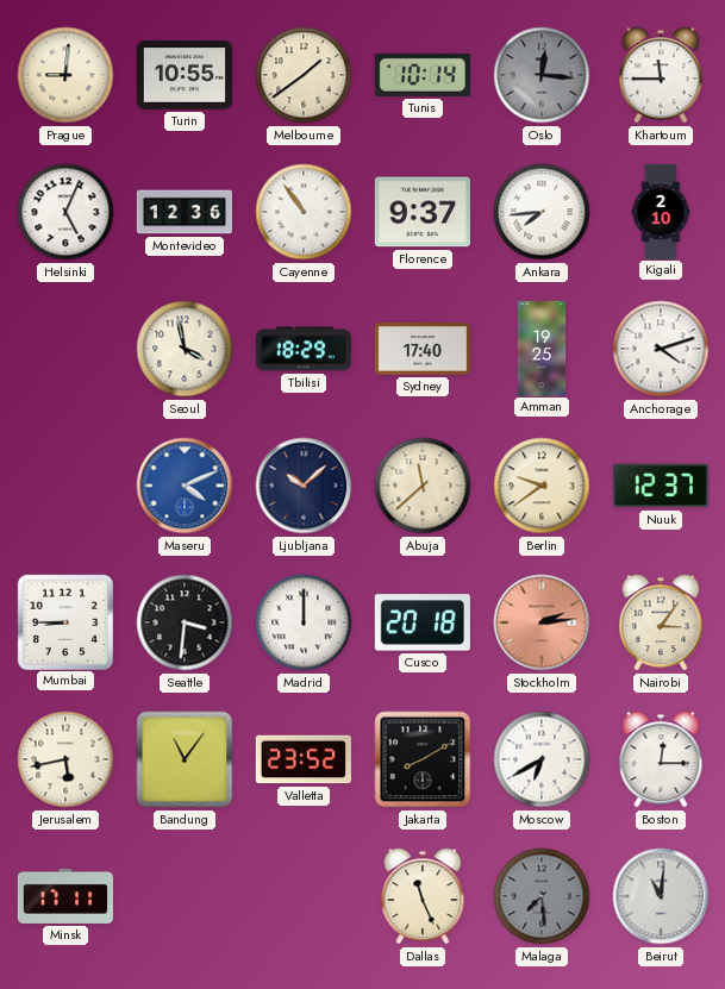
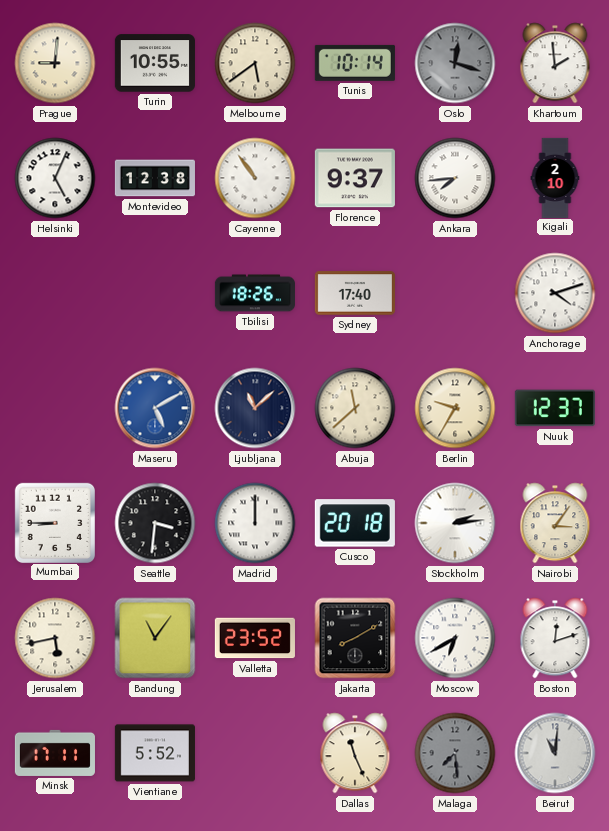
Melbourne: 1:39 -> 5:39 (255, 63)
Oslo: 12:16 -> 12:18 (455, 63)
Khartoum: 11:45 -> 1:59 (555, 63)
Montevideo: 12:36 -> 12:38 (155, 178)
Seoul: 3:58 -> none (185, 349)
Tbilisi: 18:29 -> 18:26 (255, 293)
Amman: 19:25 -> none (542, 348)
Maseru: 4:11 -> 5:10 (155, 408)
Ljubljana: 10:08 -> 11:08 (255, 408)
Berlin: 9:39 -> 9:35 (455, 408)
Stockholm dial: salmon -> white (455, 523)
Boston: 12:15 -> 12:12 (555, 638)
Vientiane: none -> 5:52 (155, 753)
